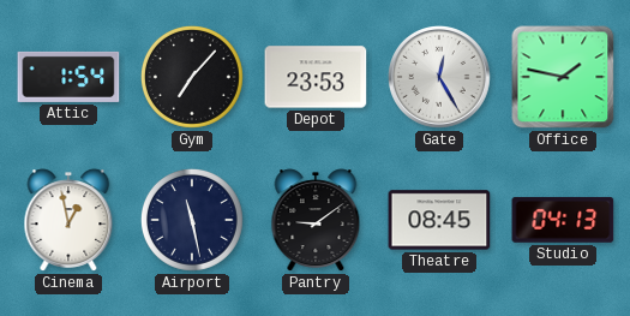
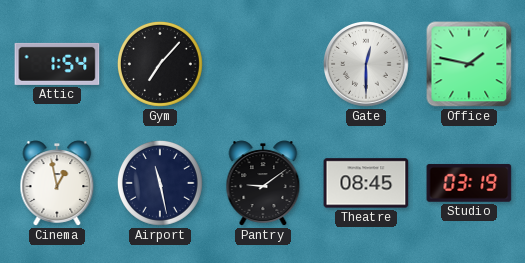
Depot: 23:53 -> none (316, 77)
Gate: 12:25 -> 12:30 (367, 65)
Studio: 04:13 -> 03:19 (469, 183)
